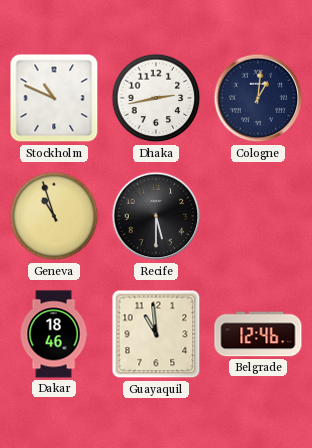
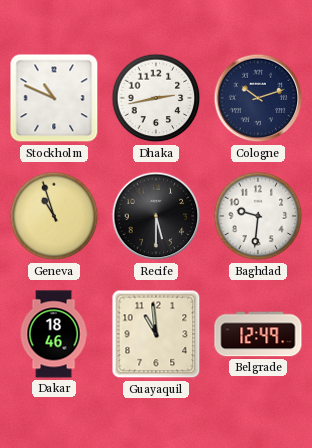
Cologne: 1:01 -> 10:12 (258, 98)
Baghdad: none -> 9:31 (258, 216)
Belgrade: 12:46 -> 12:49 (258, 334)
